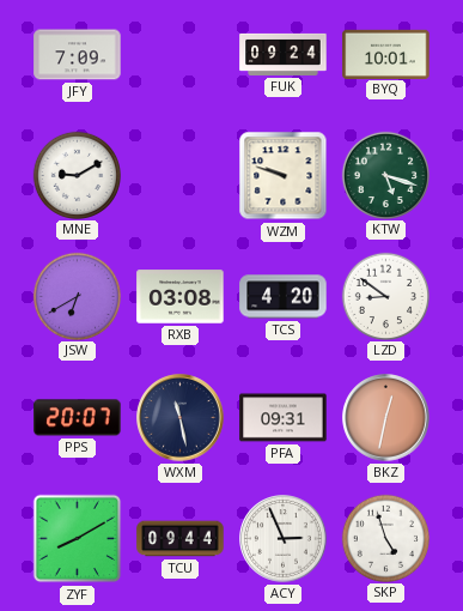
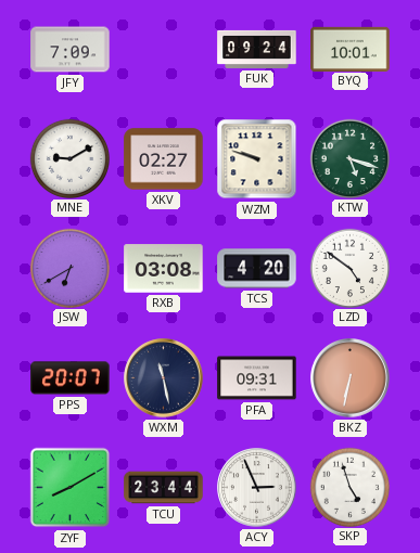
XKV: none -> 02:27 (164, 159)
LZD: 8:51 -> 4:51 (349, 268)
BKZ: 12:32 -> 6:32 (351, 378)
TCU: 09:44 -> 23:44 (164, 488)
